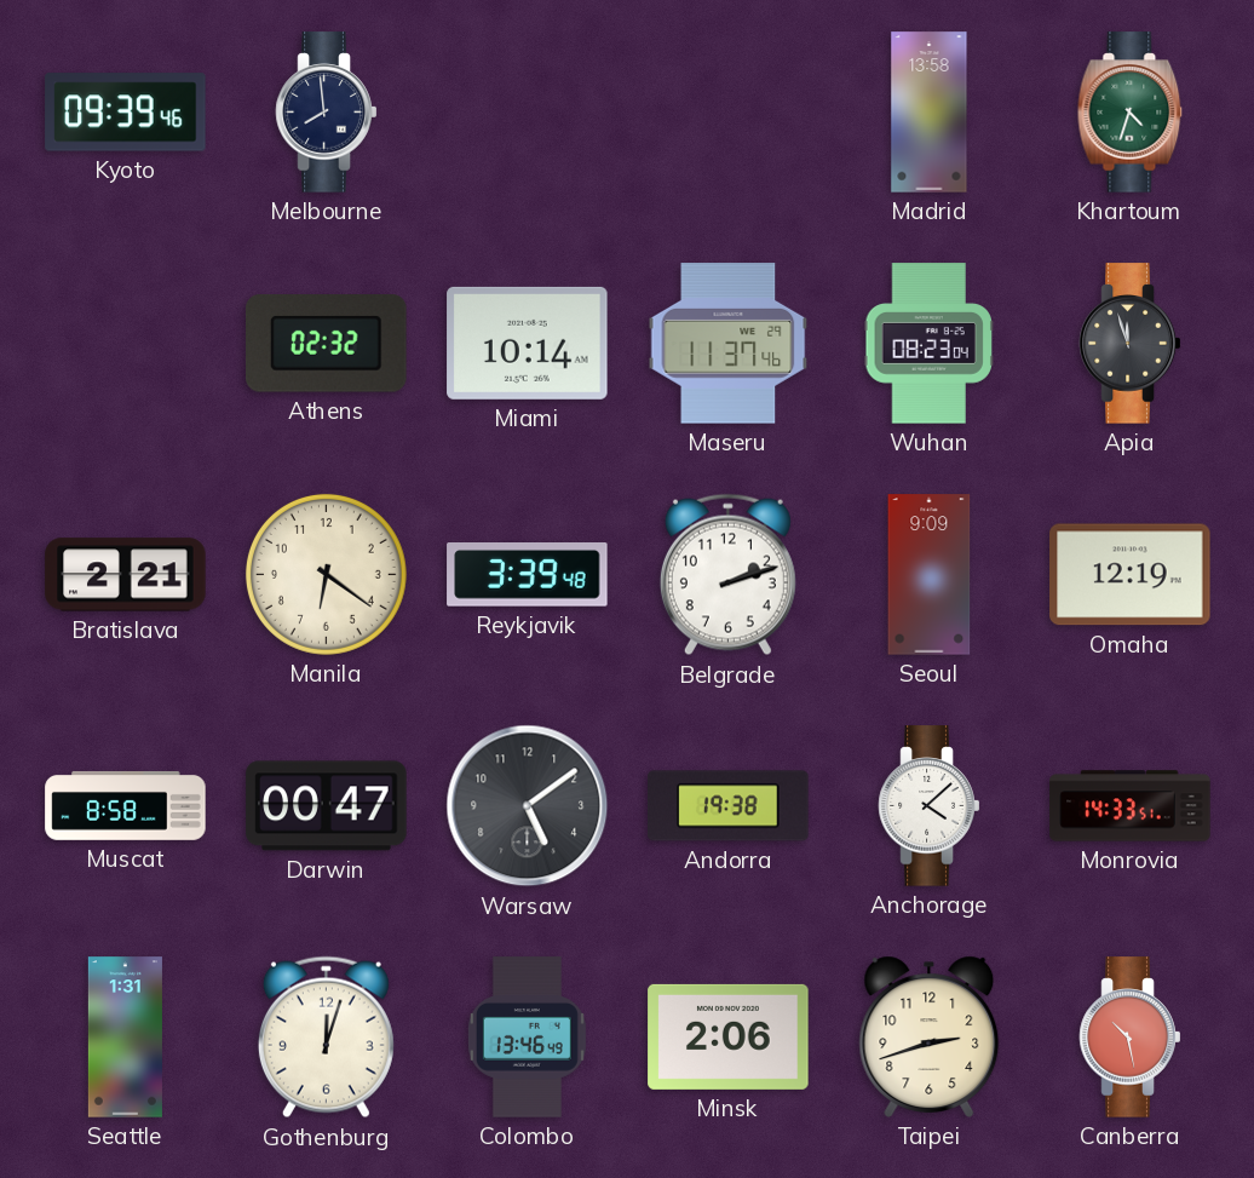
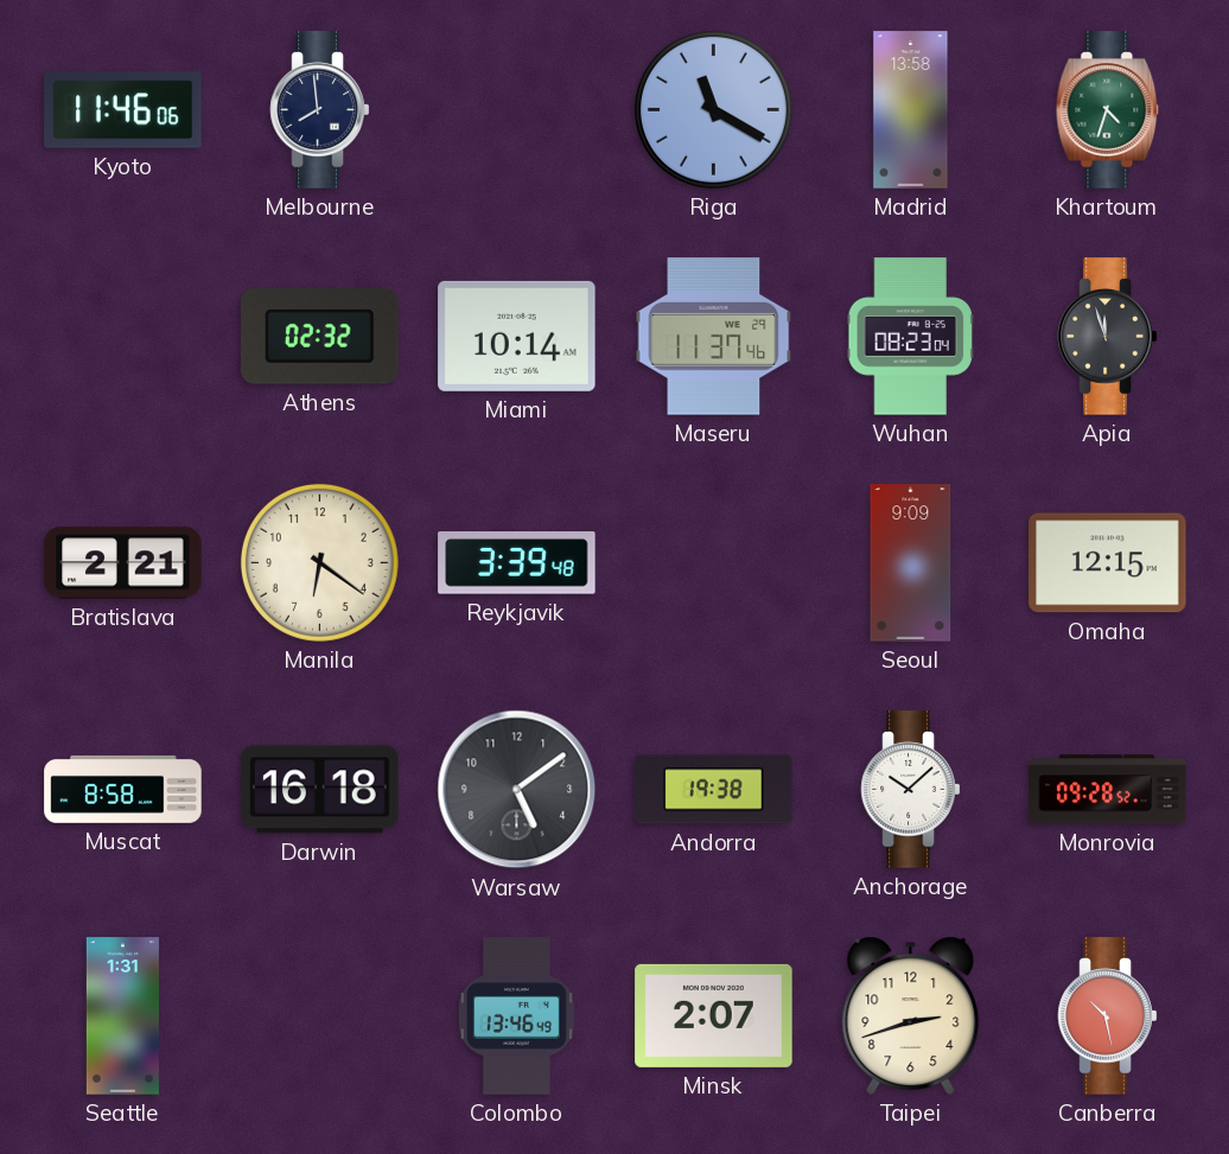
Kyoto: 09:39 -> 11:46 (123, 110)
Riga: none -> 11:20 (713, 109)
Belgrade: 2:12 -> none (727, 575)
Omaha: 12:19 -> 12:15 (1108, 563)
Darwin: 00:47 -> 16:18 (320, 790)
Anchorage: 4:08 -> 10:08 (911, 790)
Monrovia: 14:33 -> 09:28 (1108, 790)
Gothenburg: 12:03 -> none (326, 1038)
Minsk: 2:06 -> 2:07 (714, 1015)
